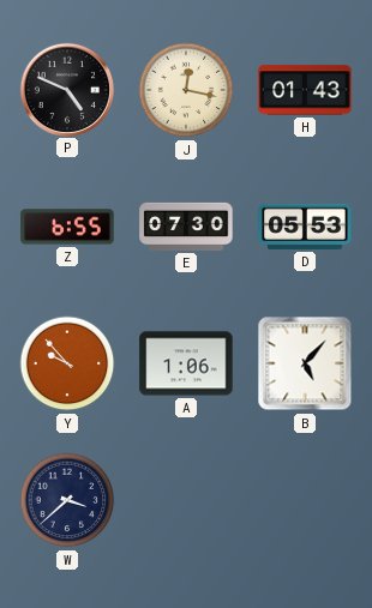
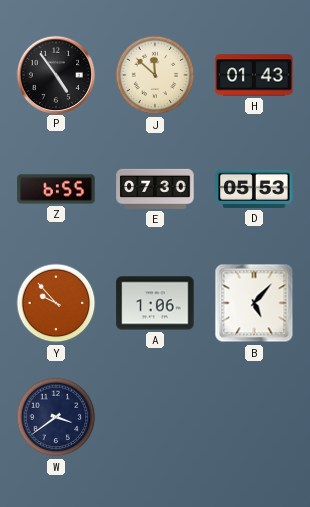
P: 4:49 -> 4:54 (55, 74)
J: 12:17 -> 11:52 (155, 75)
W: 3:38 -> 3:39 (56, 417)
